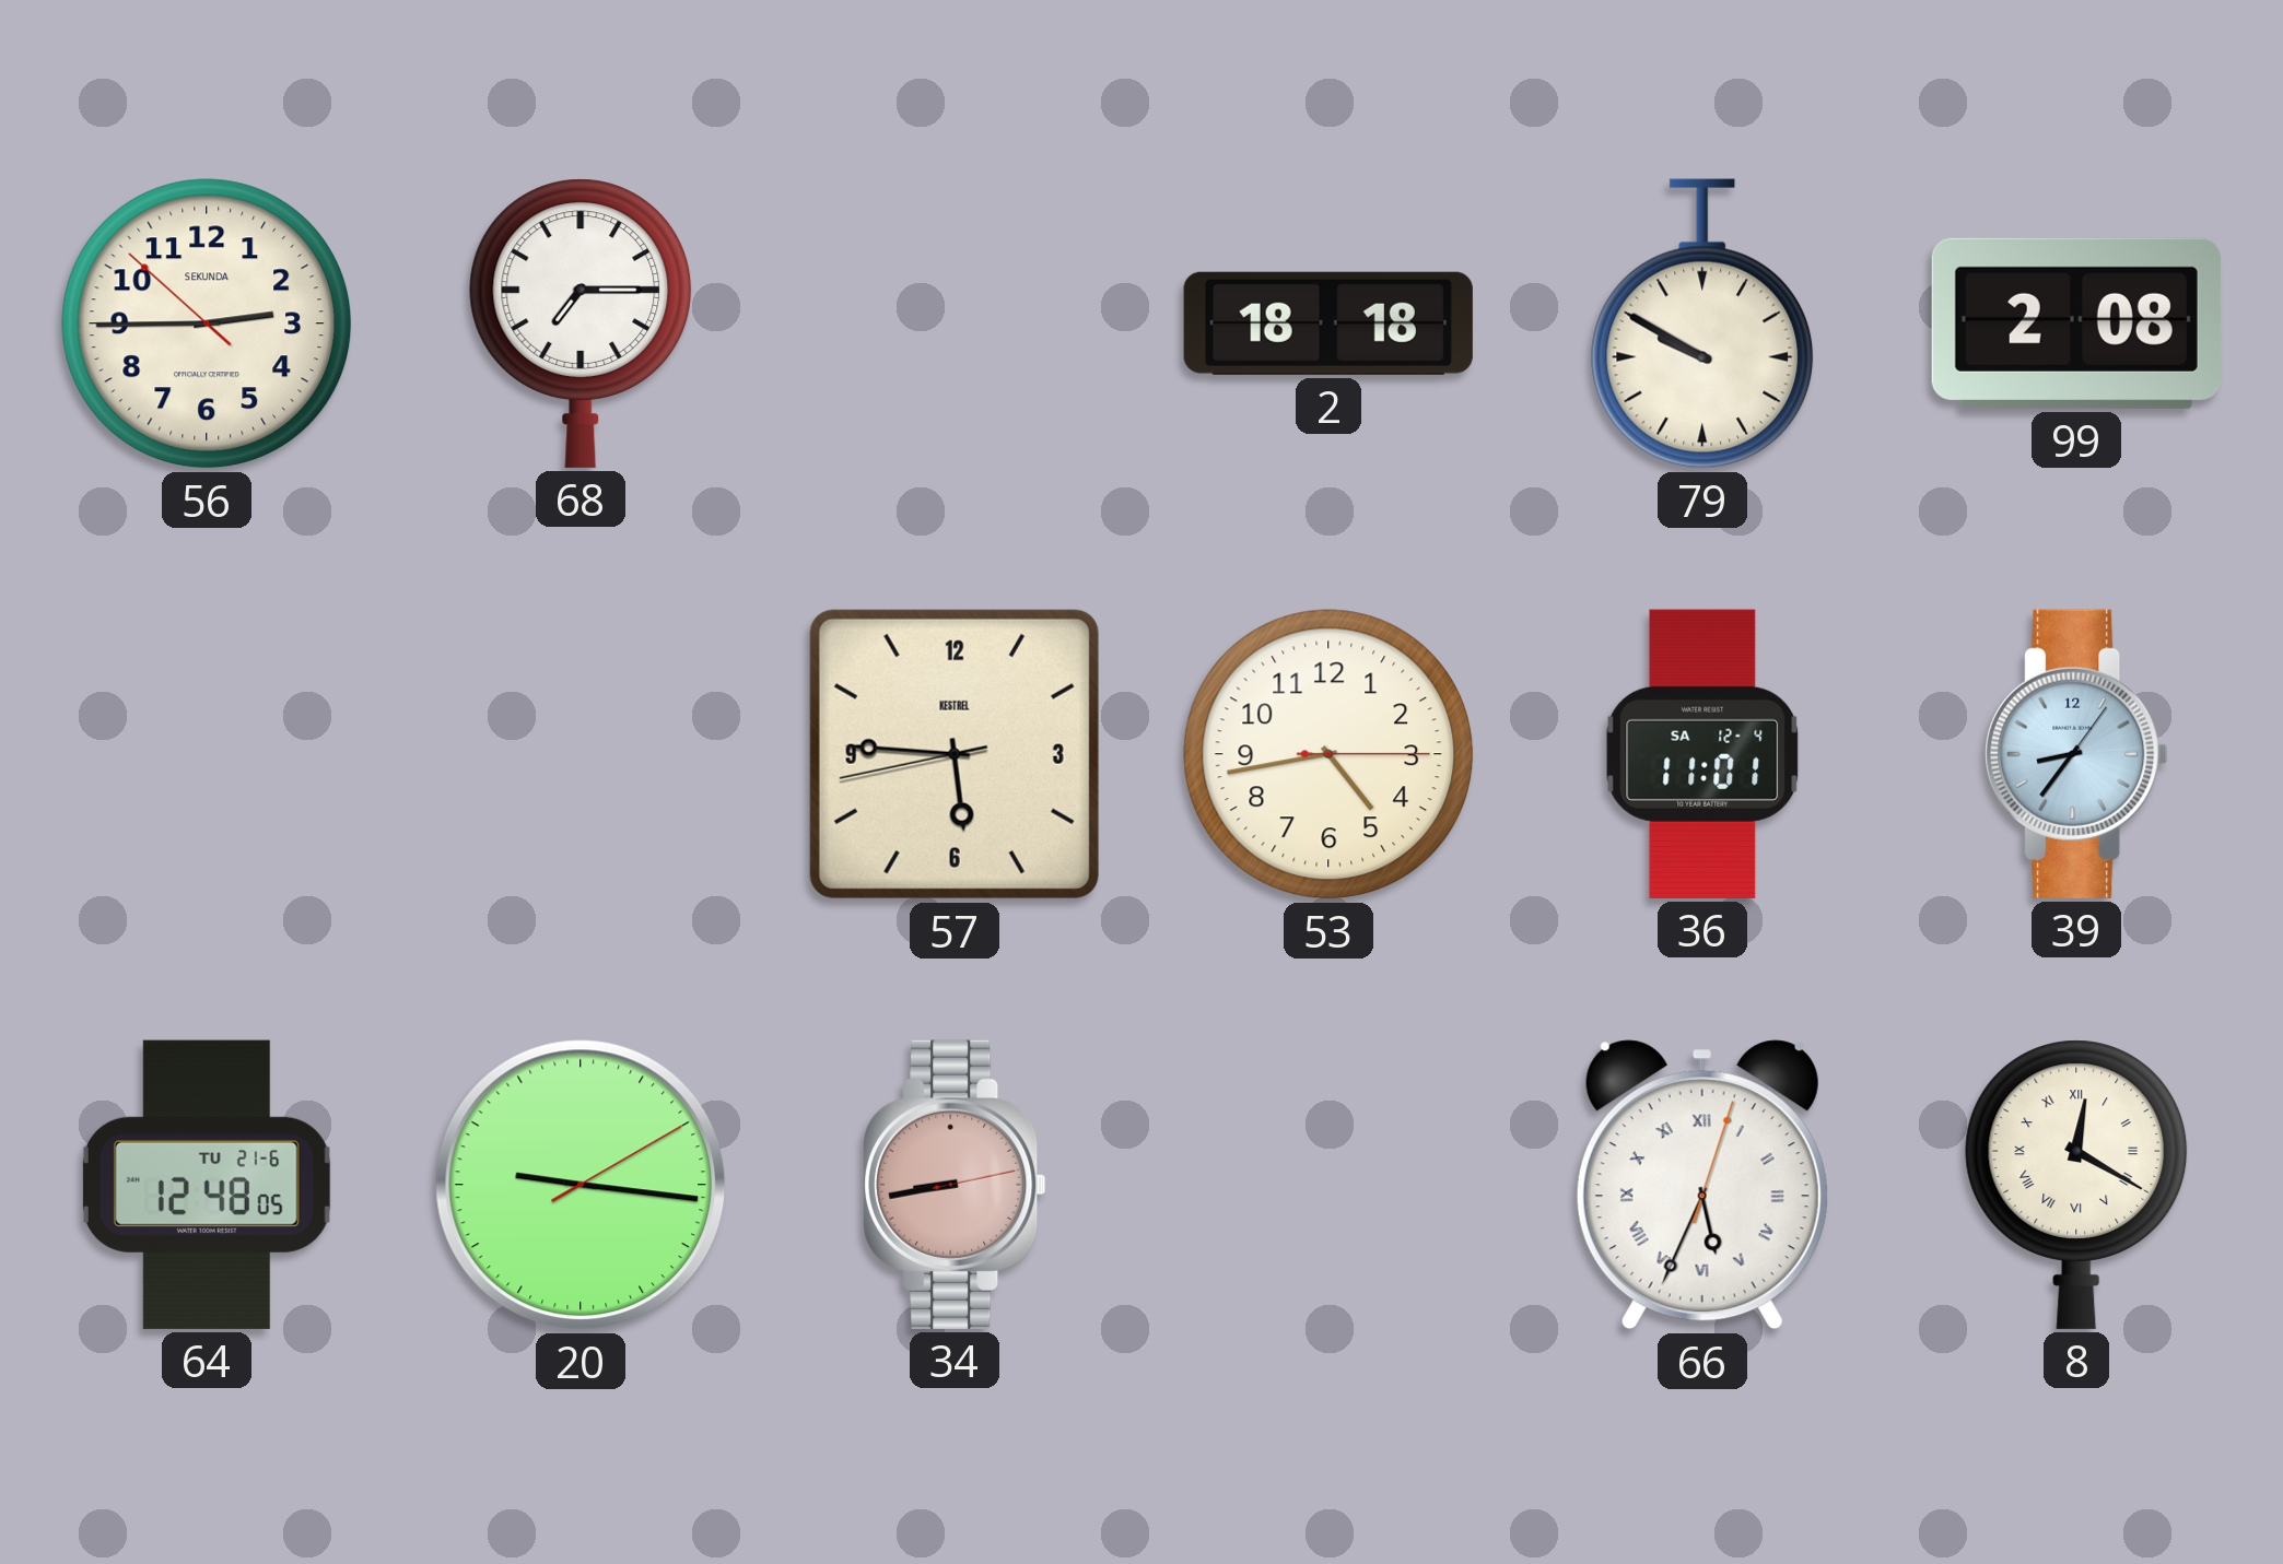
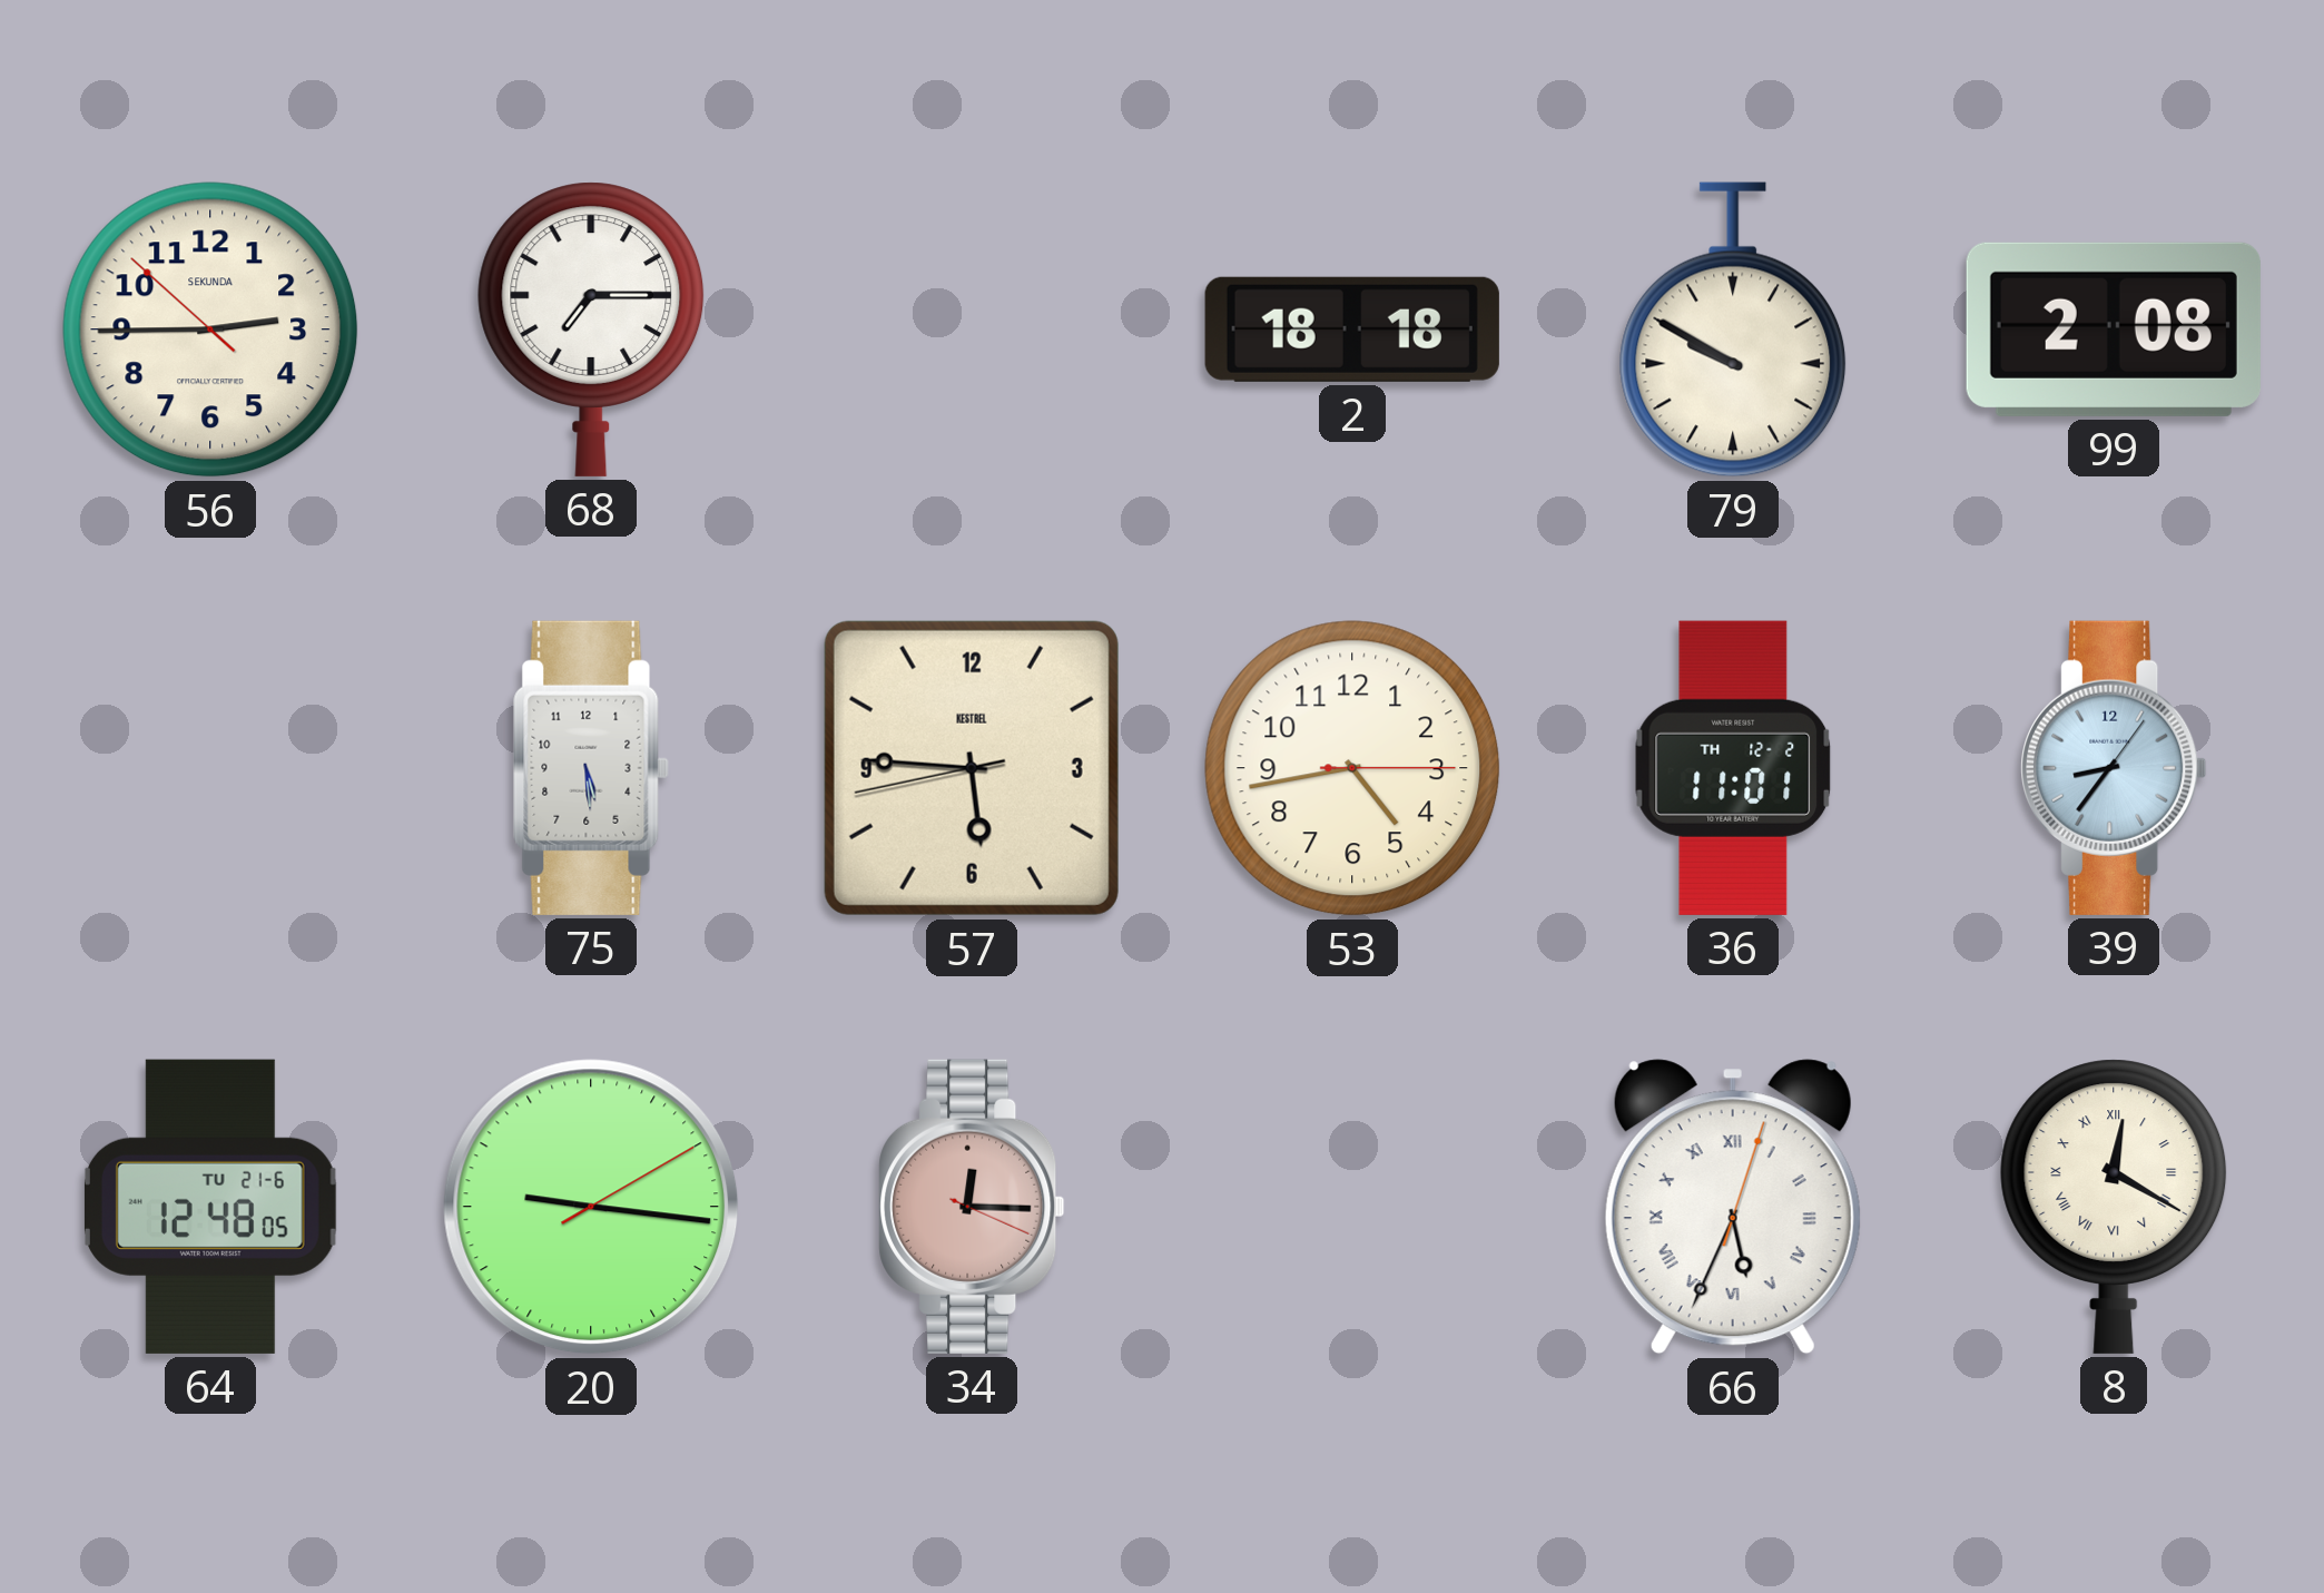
75: none -> 5:29 (591, 768)
36 date: SA 12-4 -> TH 12-2 (1733, 768)
34: 8:43 -> 12:15 (972, 1207)
